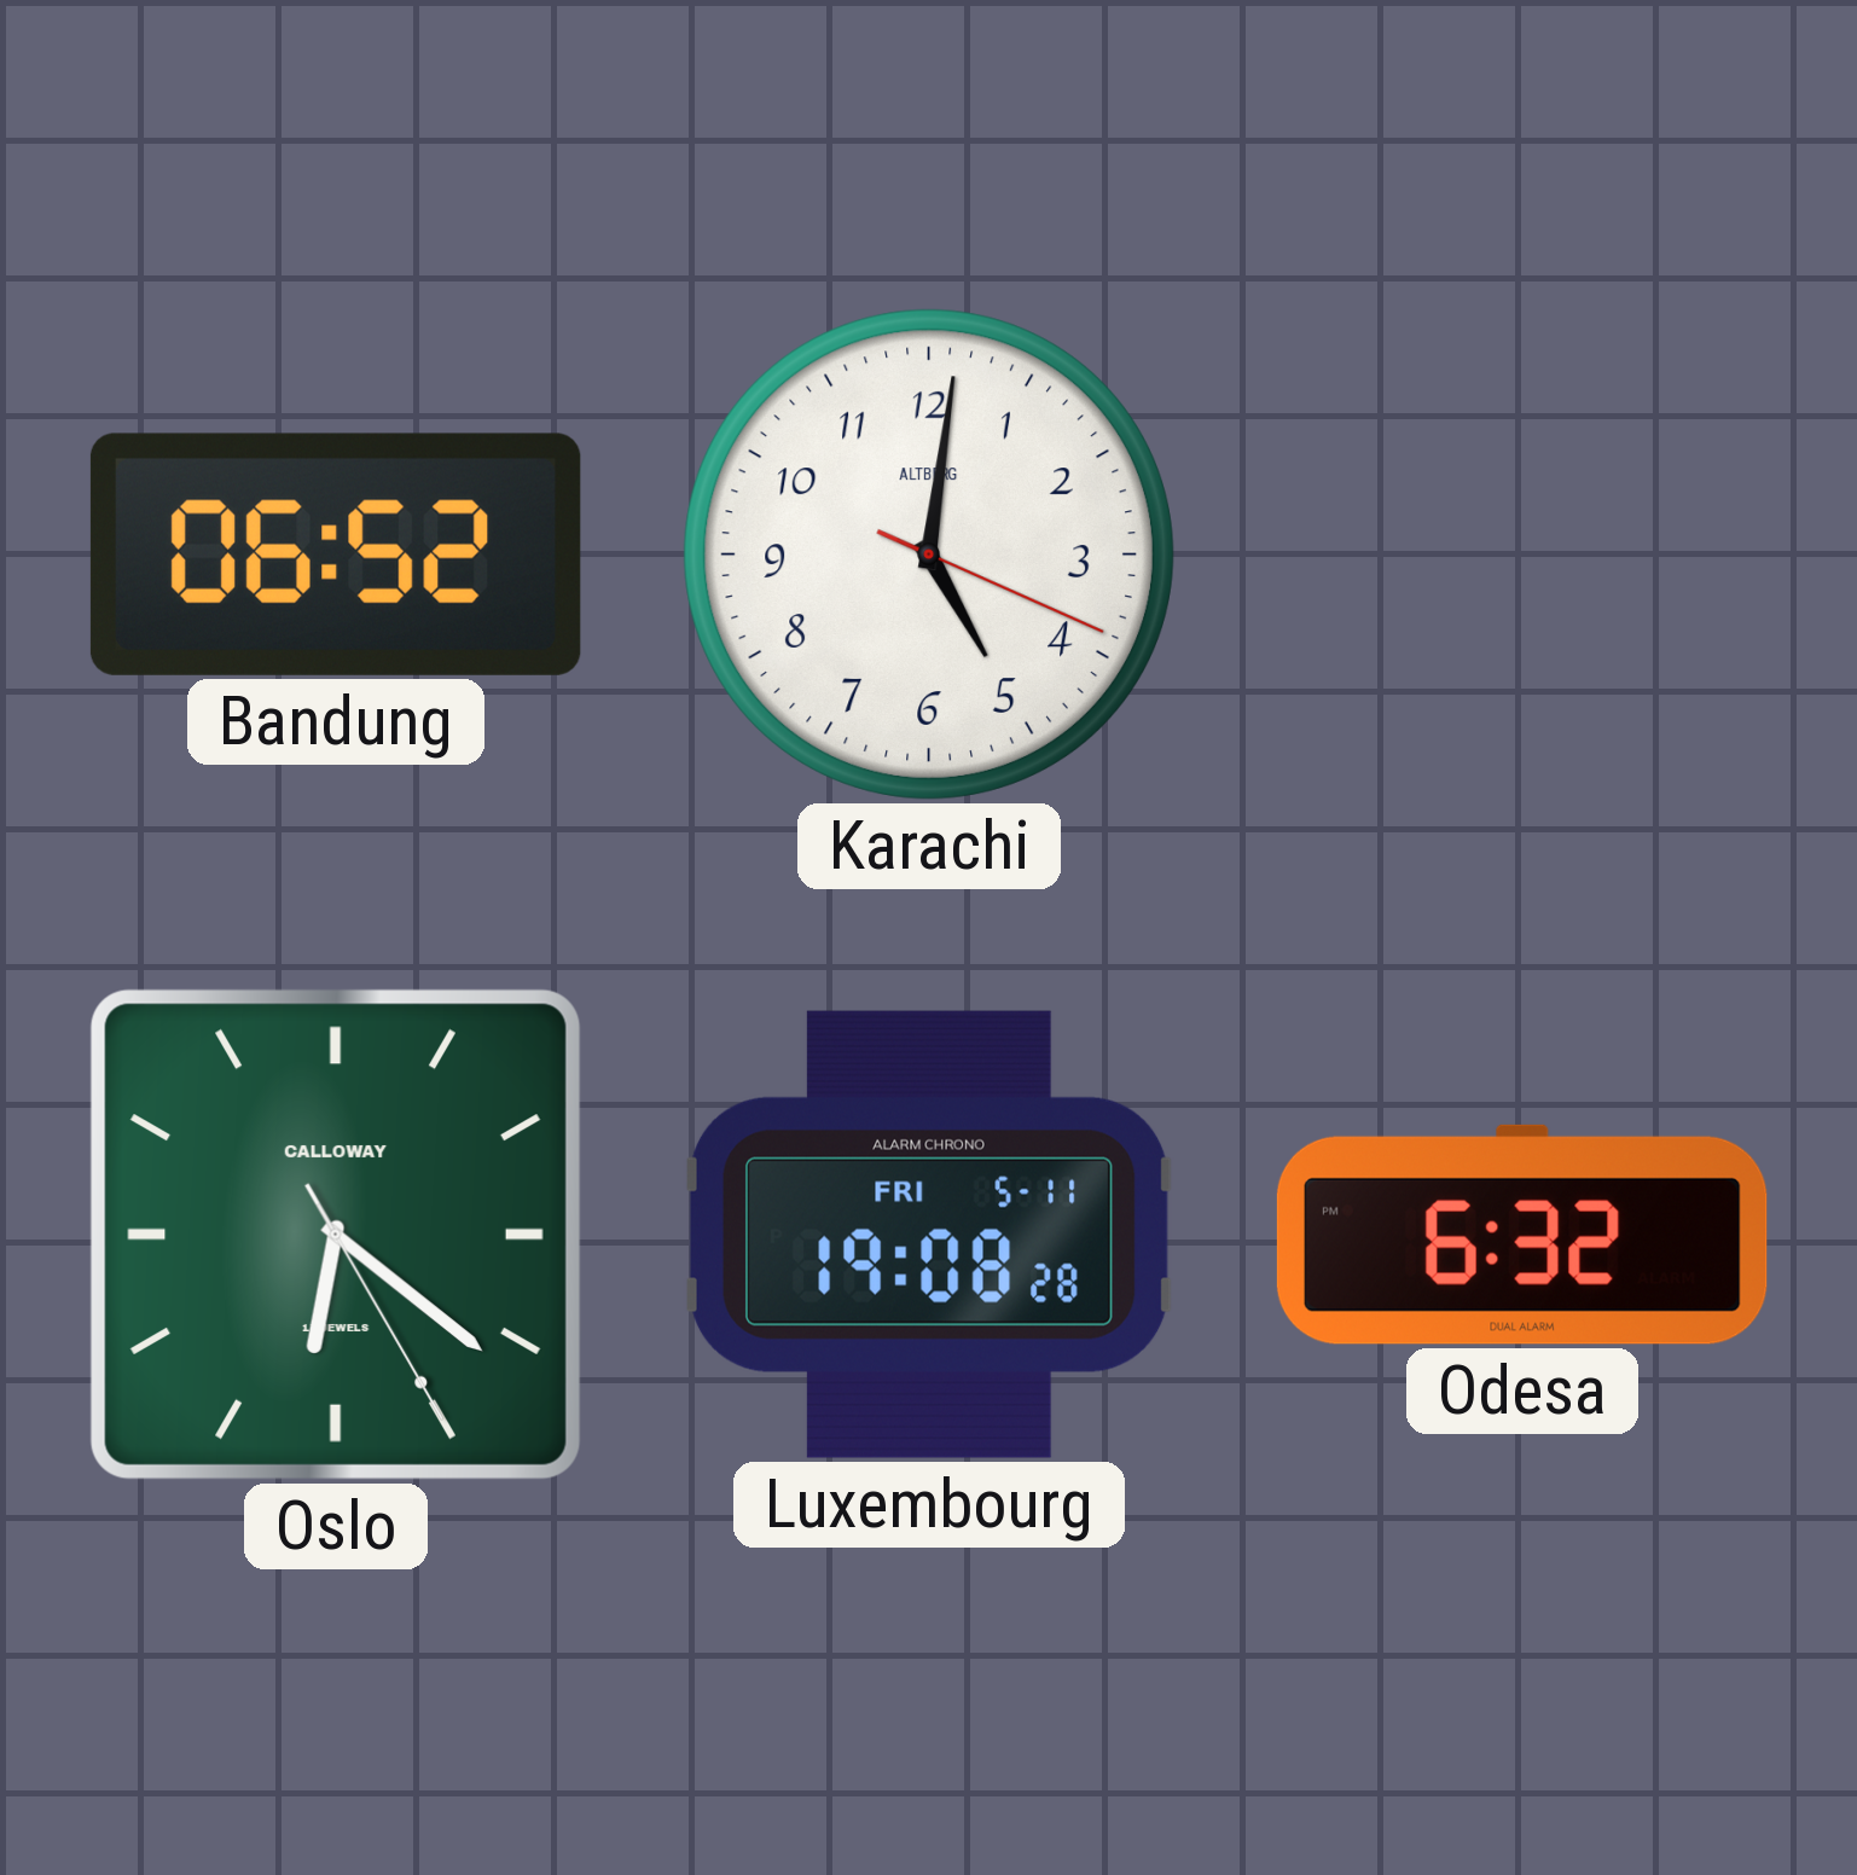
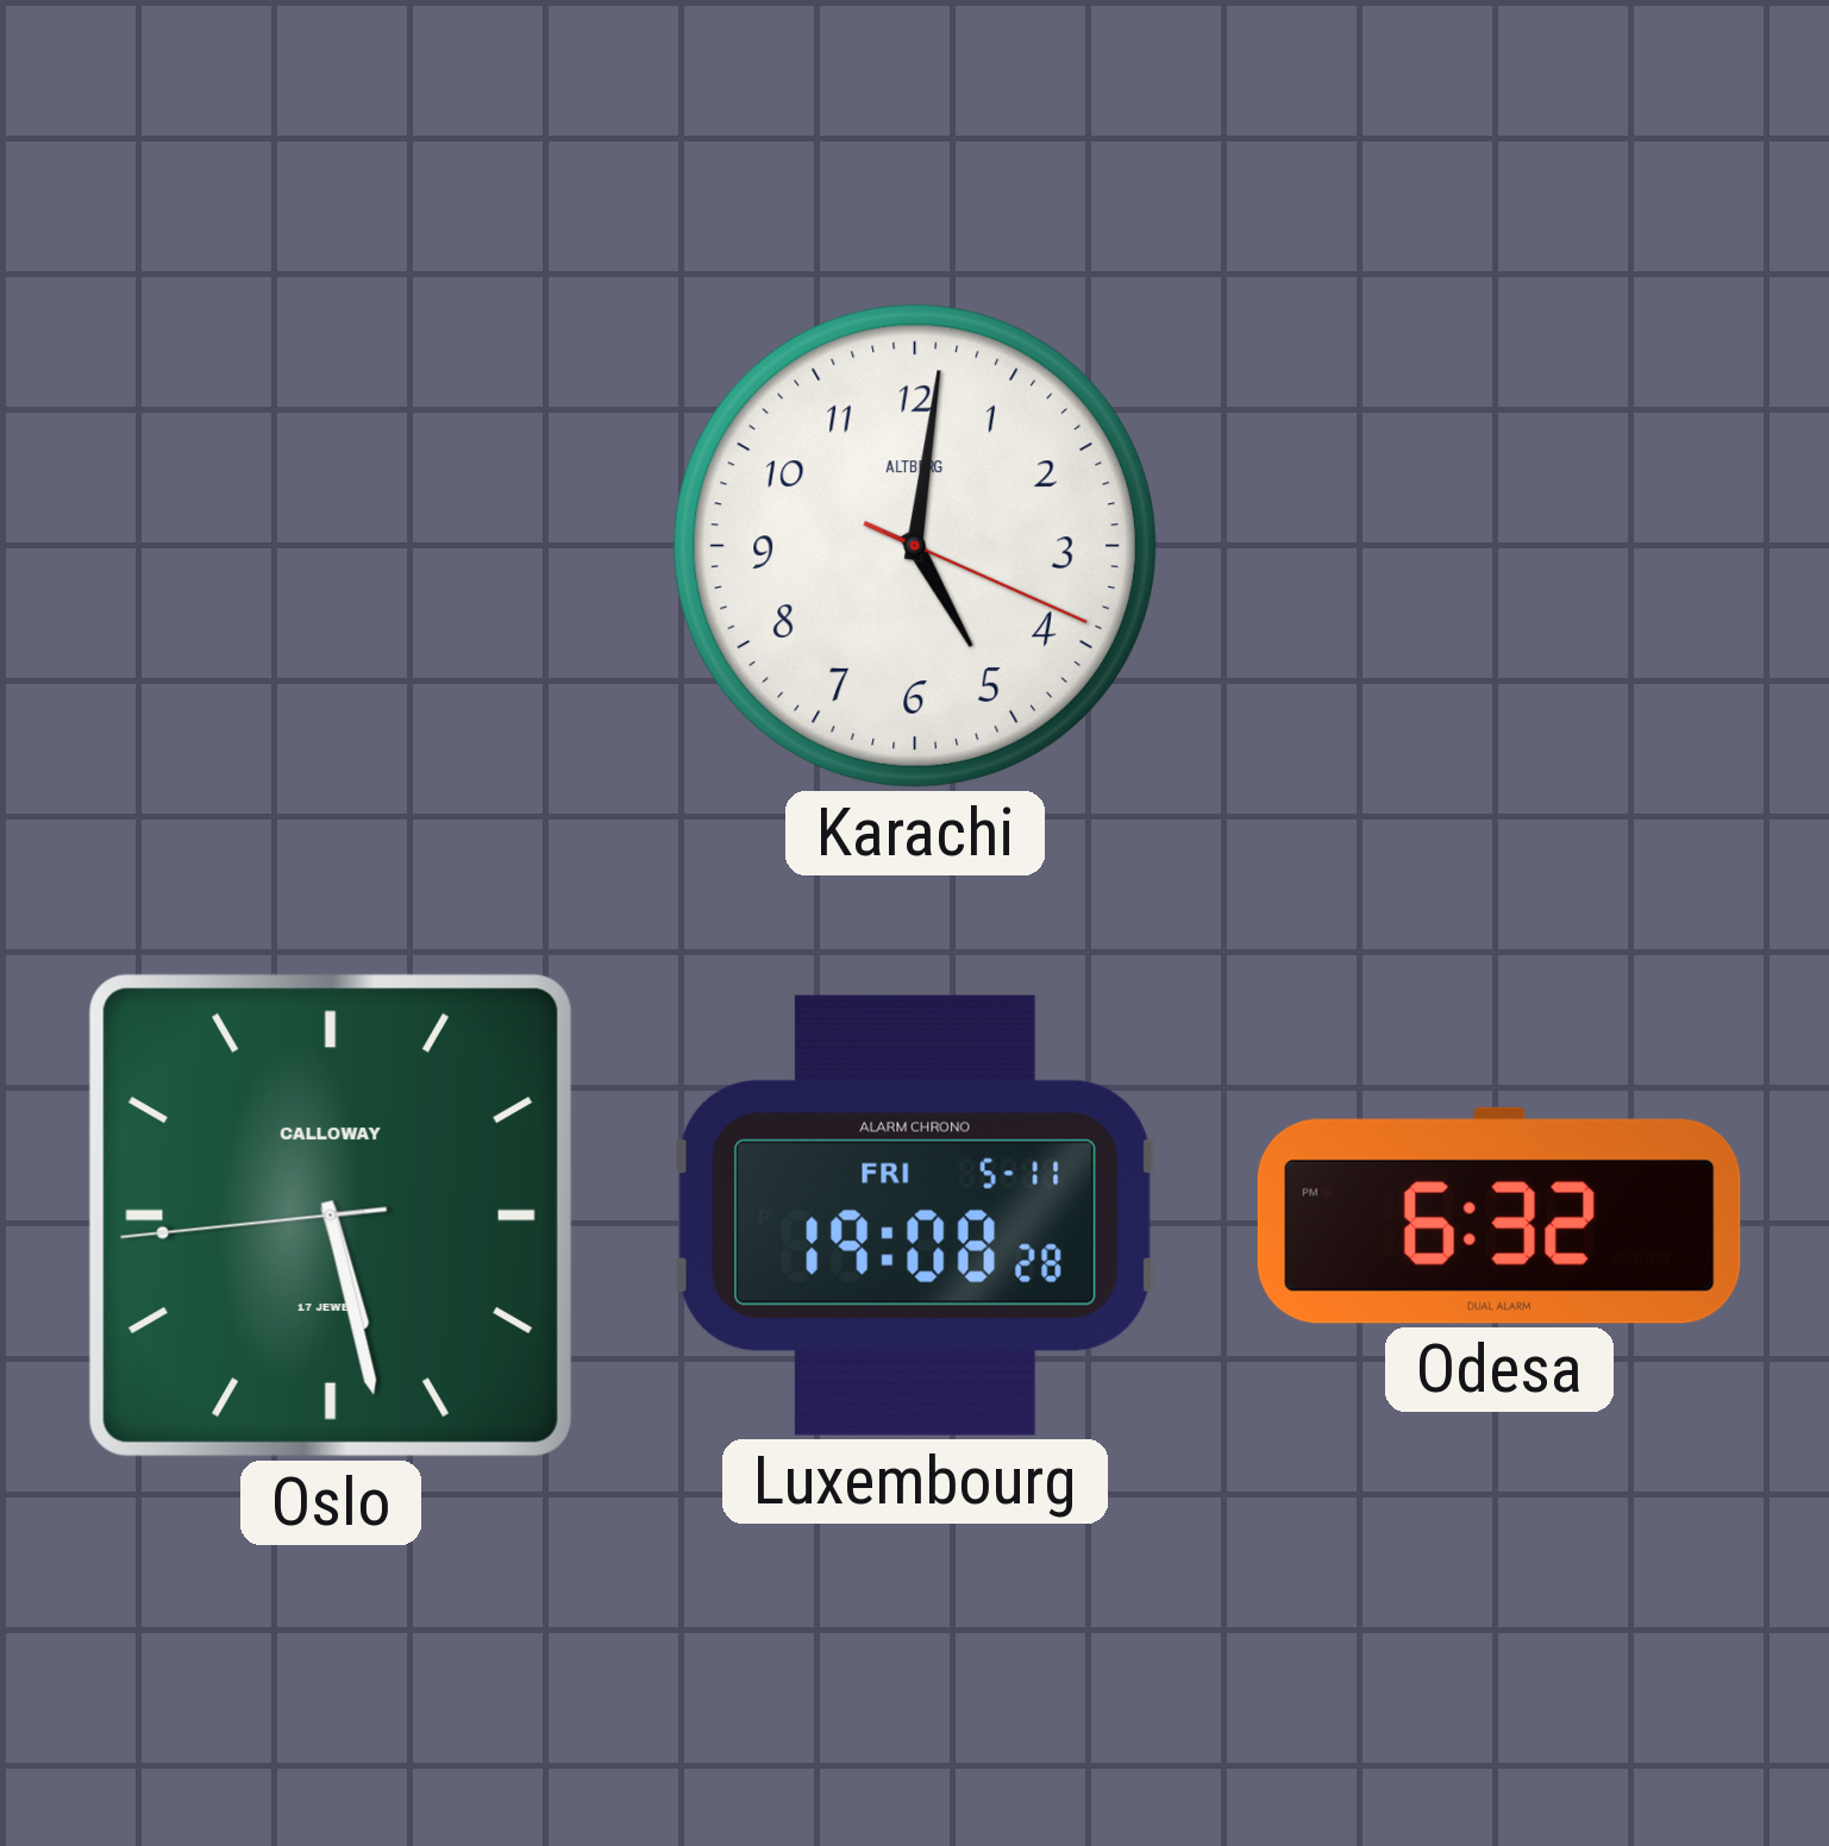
Bandung: 06:52 -> none (336, 555)
Oslo: 6:21 -> 5:27 (331, 1216)
